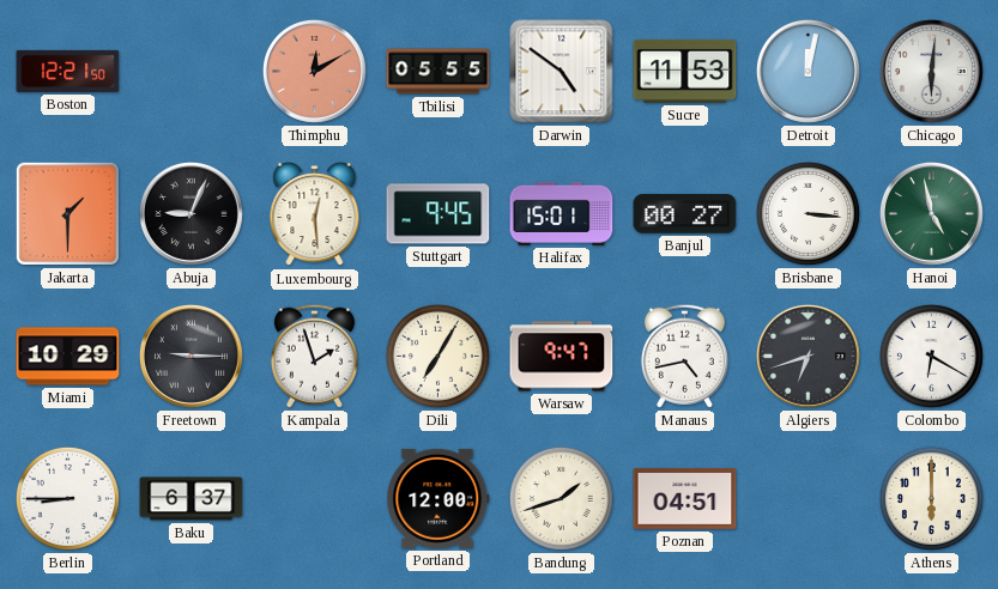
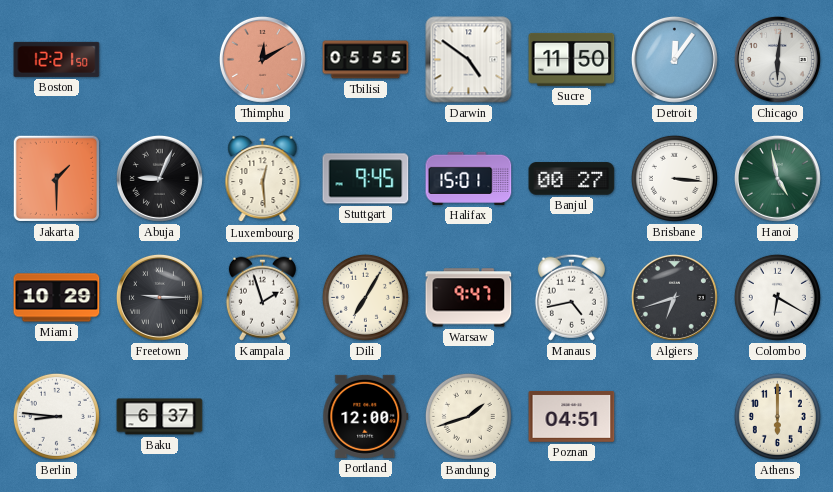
Sucre: 11:53 -> 11:50 (572, 59)
Detroit: 12:02 -> 12:06 (674, 59)
Berlin: 8:45 -> 8:46 (56, 416)
